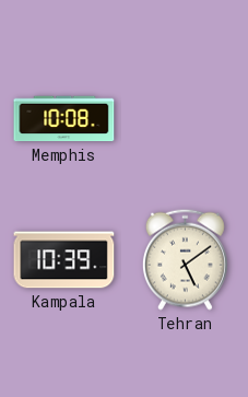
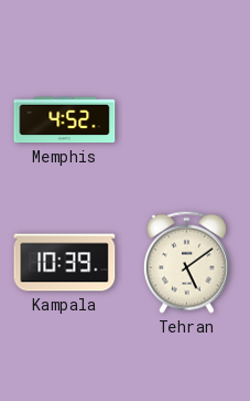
Memphis: 10:08 -> 4:52 (65, 120)
